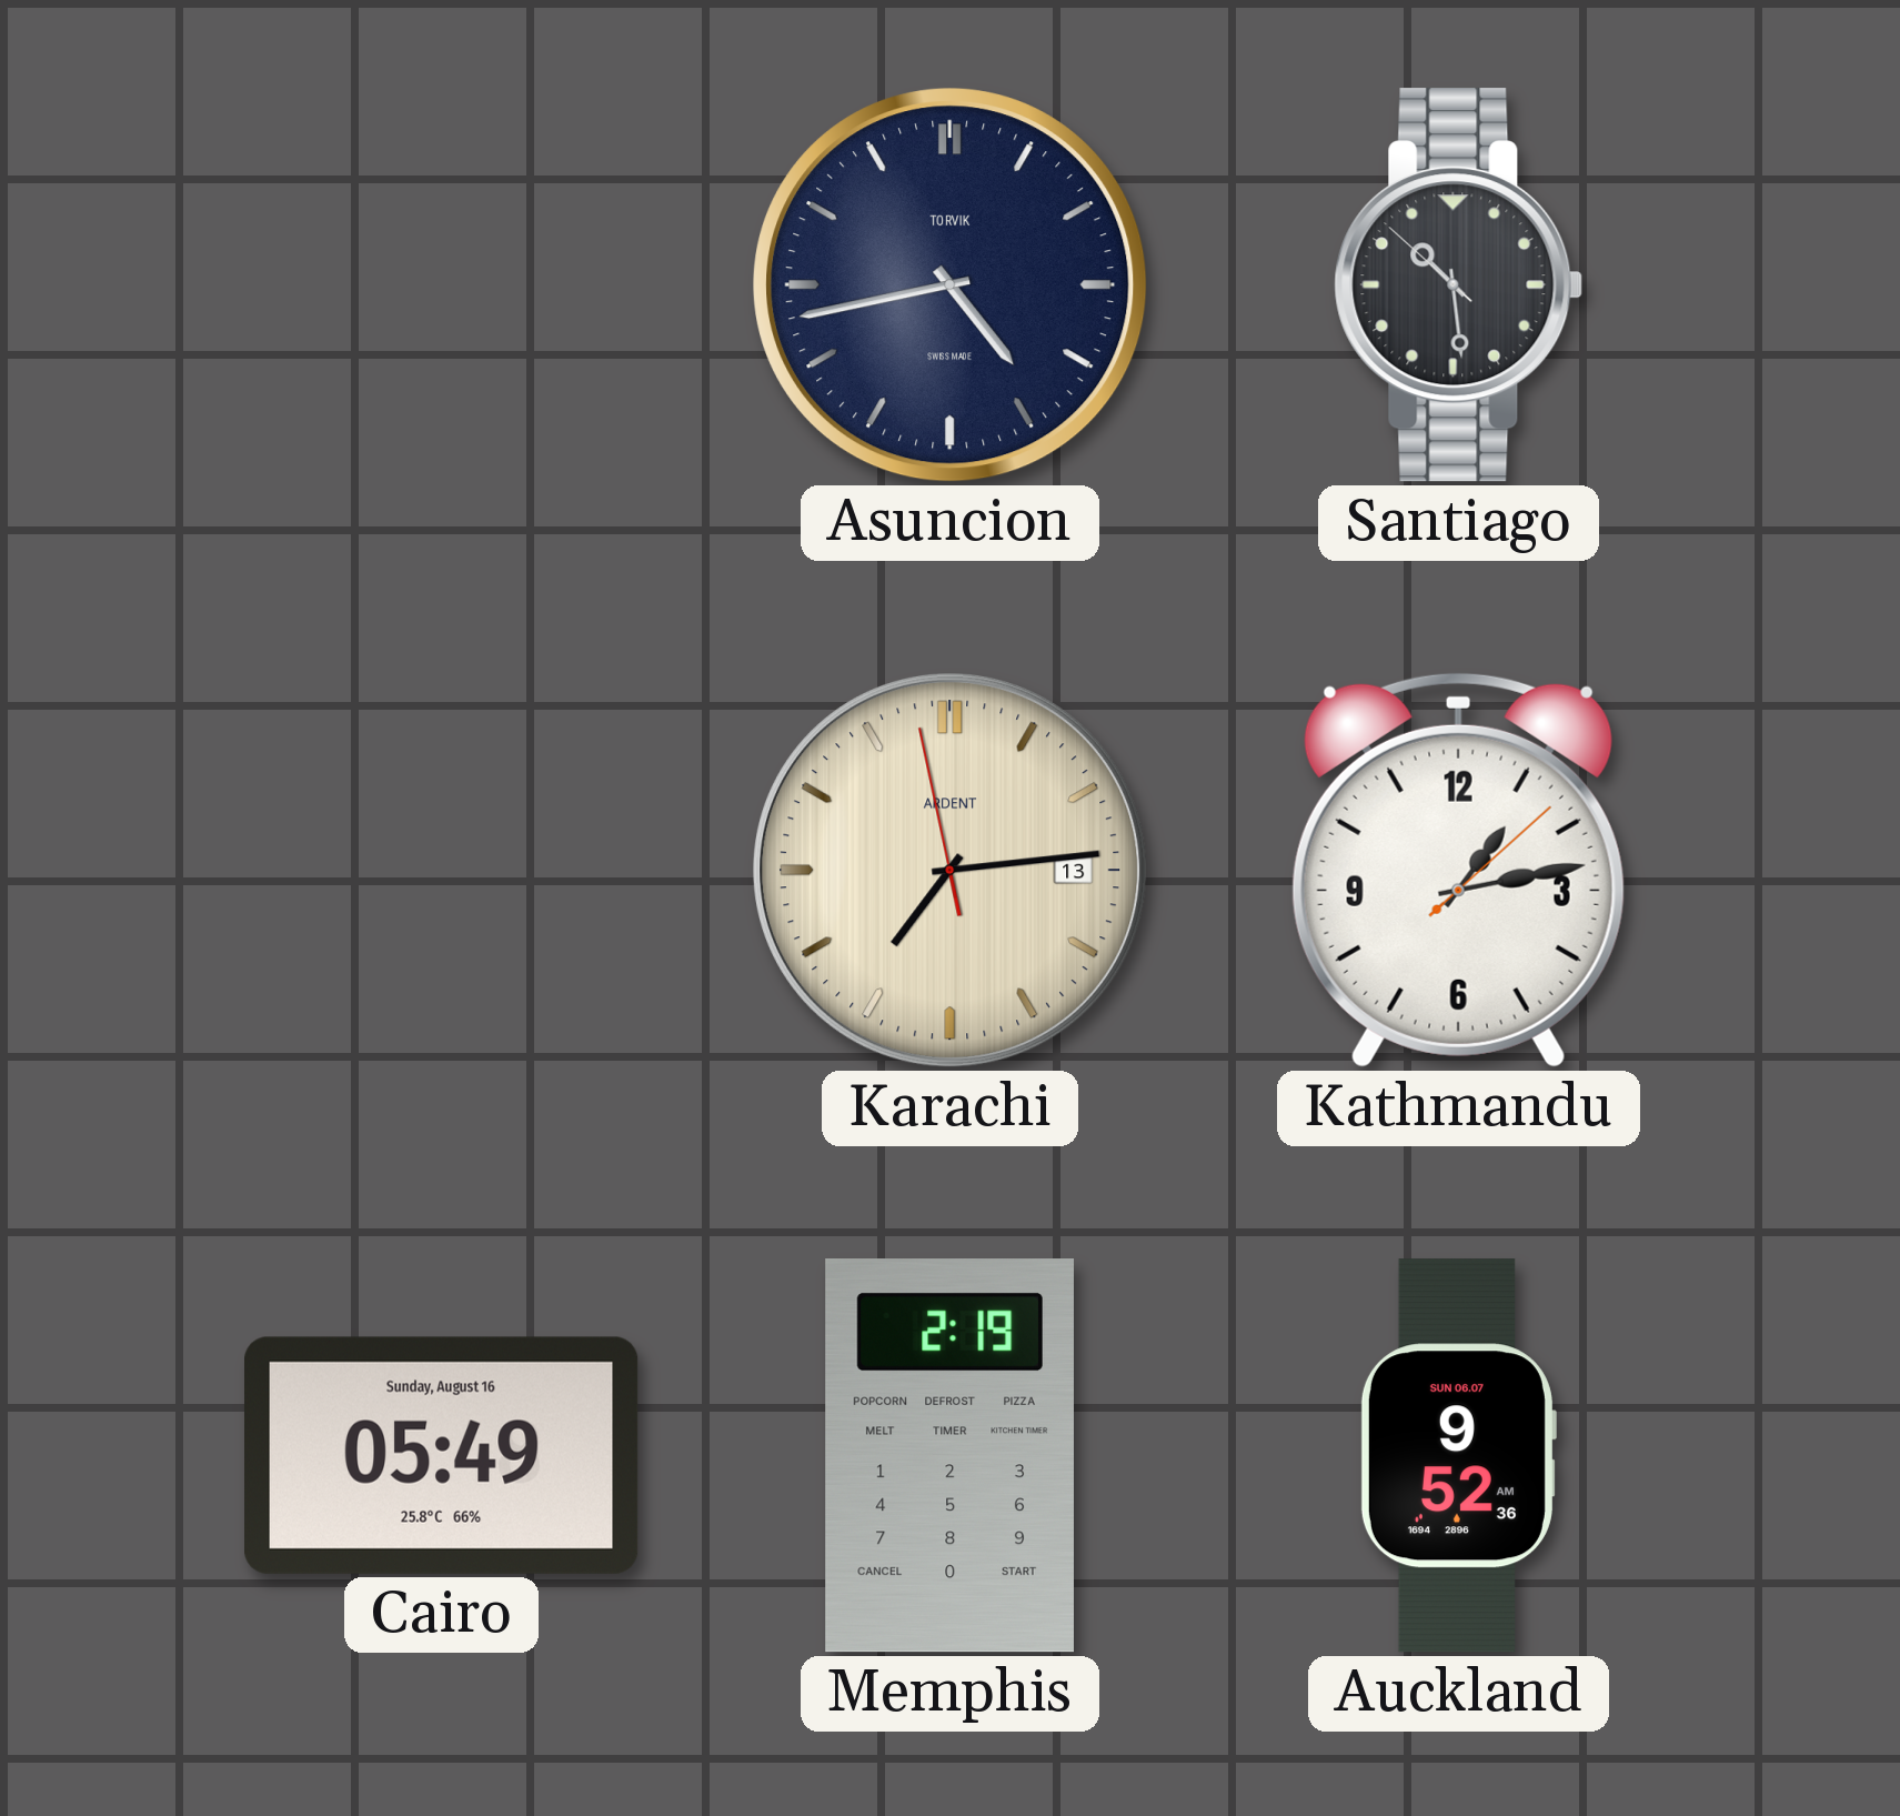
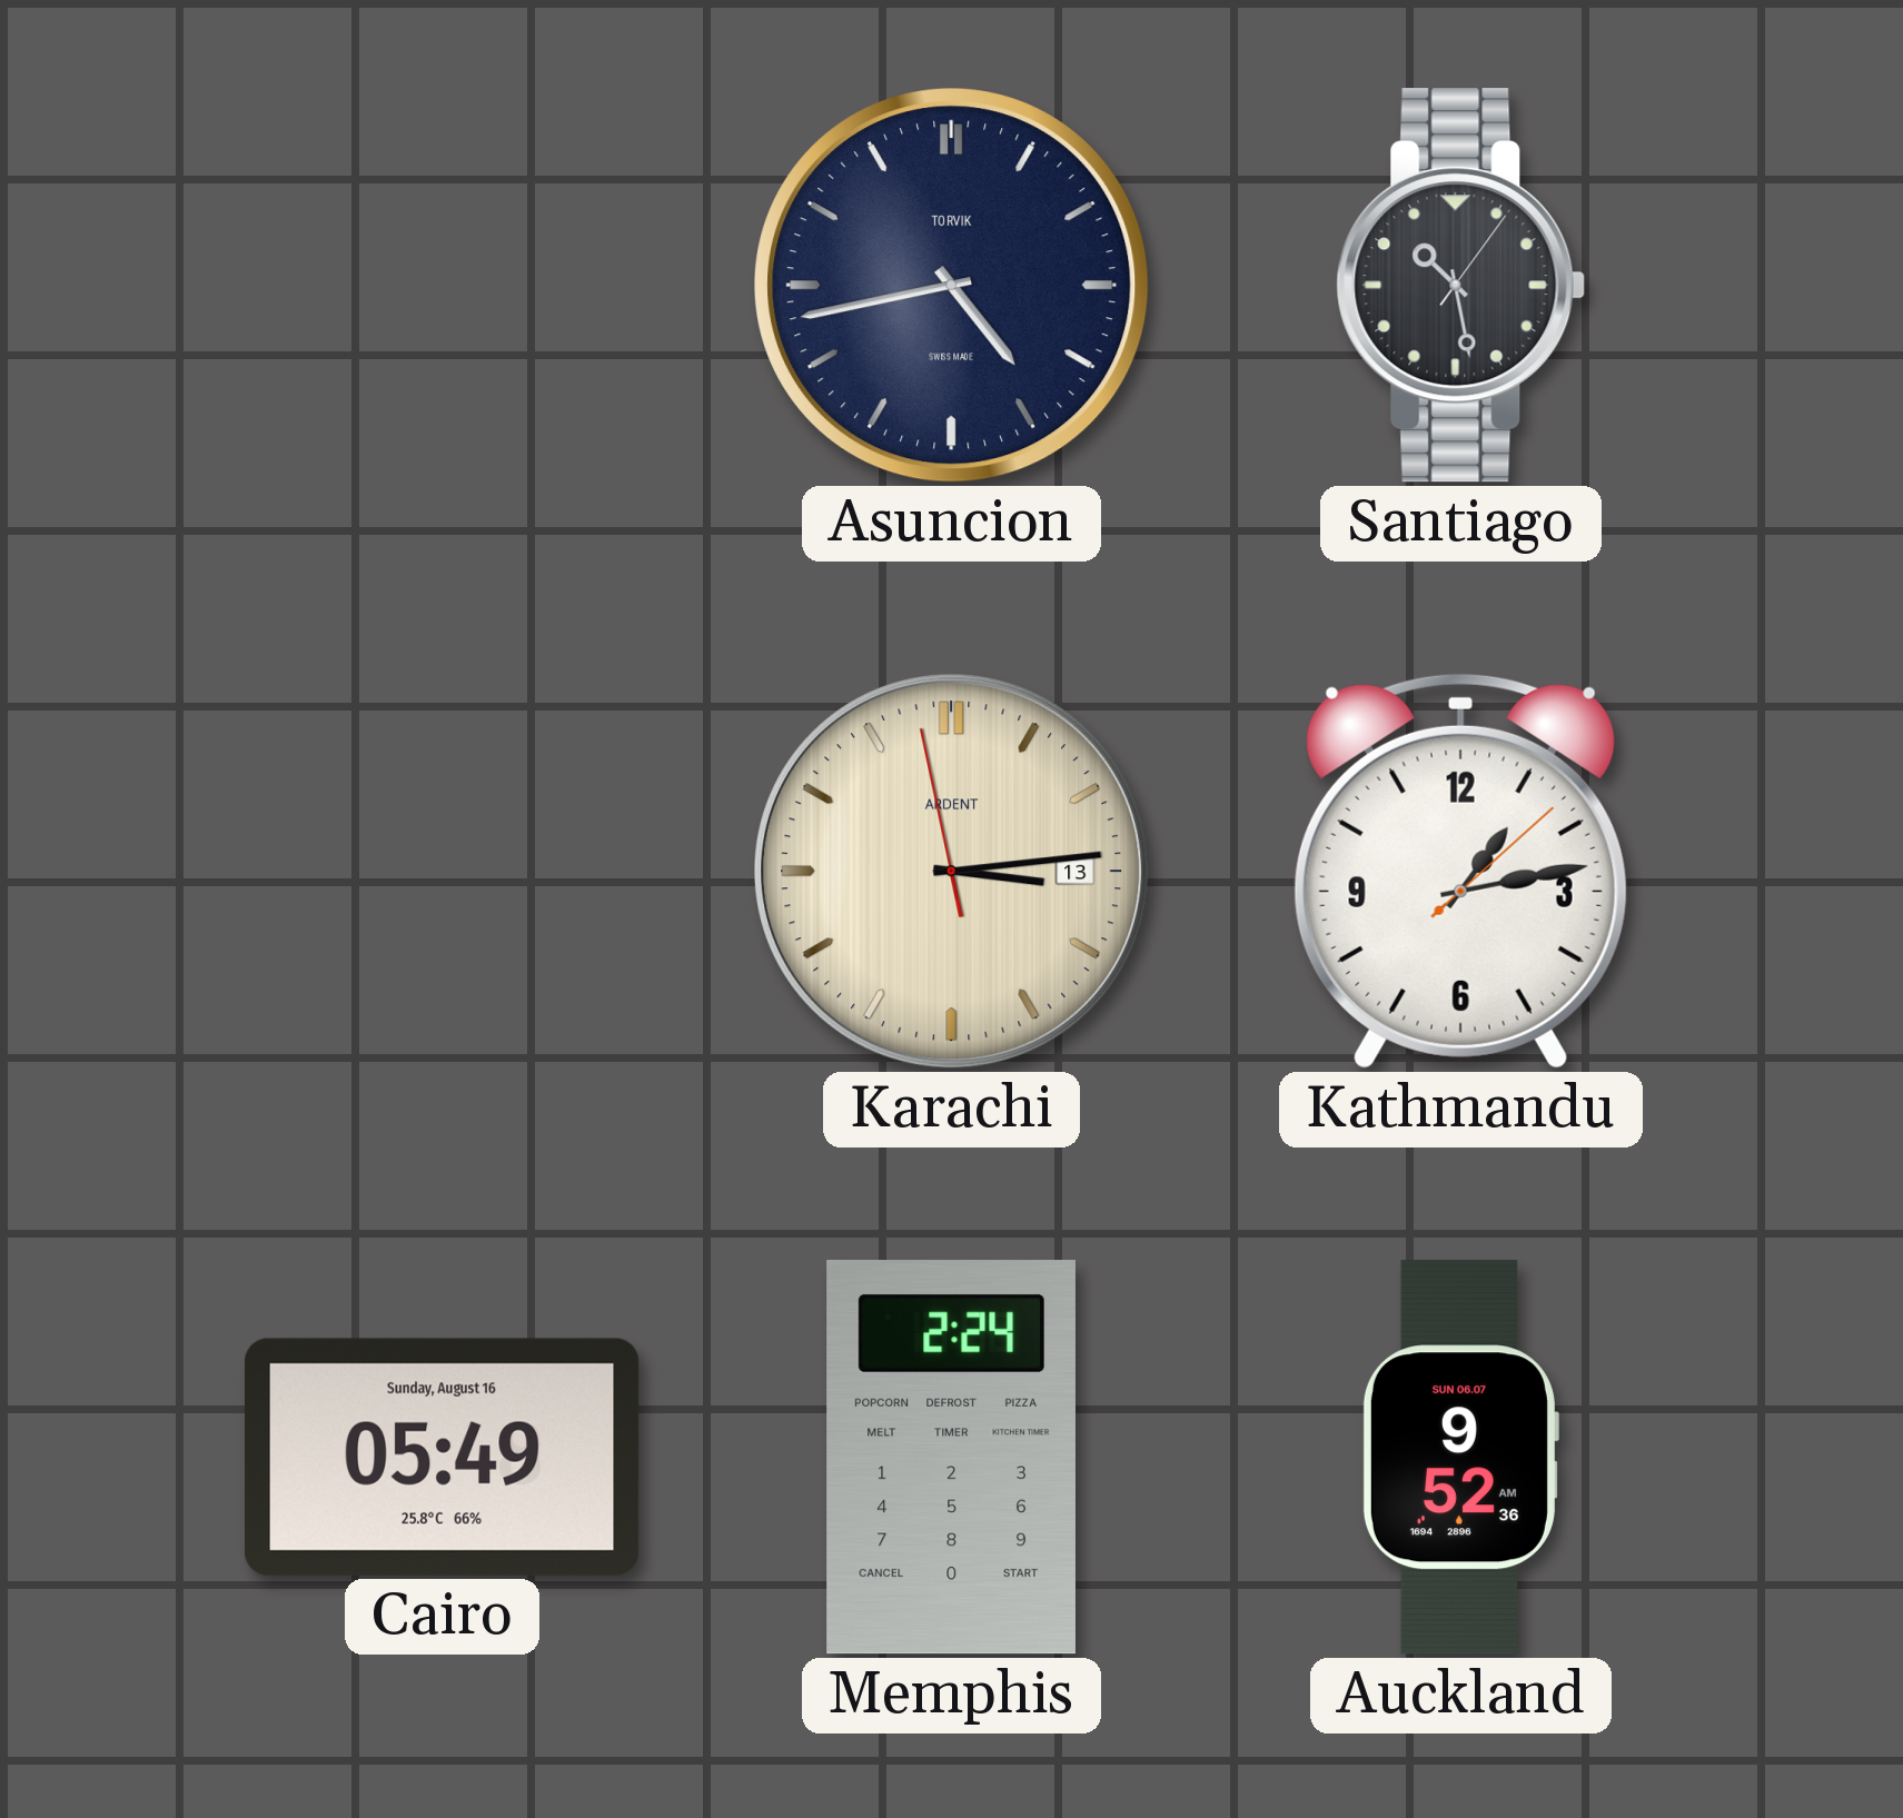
Santiago: 10:28:52 -> 10:28:06 (1461, 286)
Karachi: 7:13 -> 3:13 (952, 872)
Memphis: 2:19 -> 2:24 (951, 1458)
